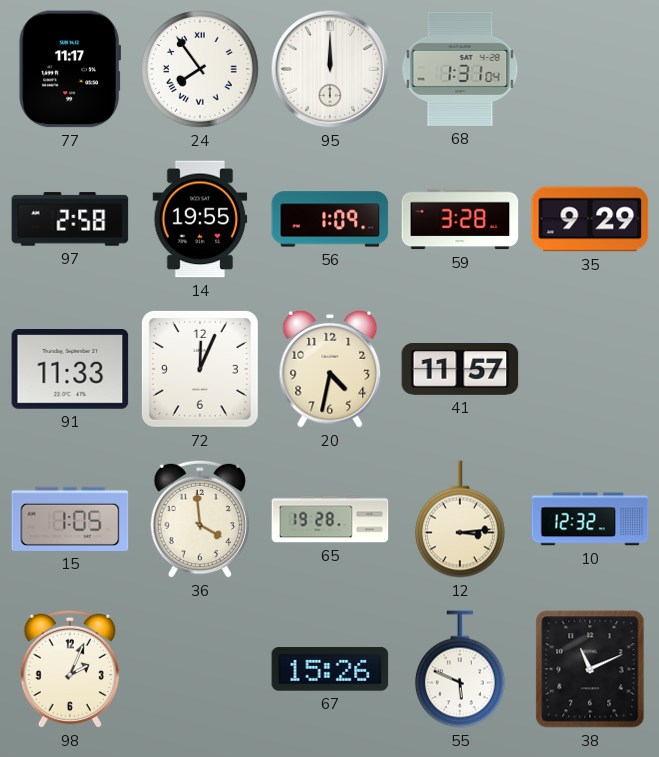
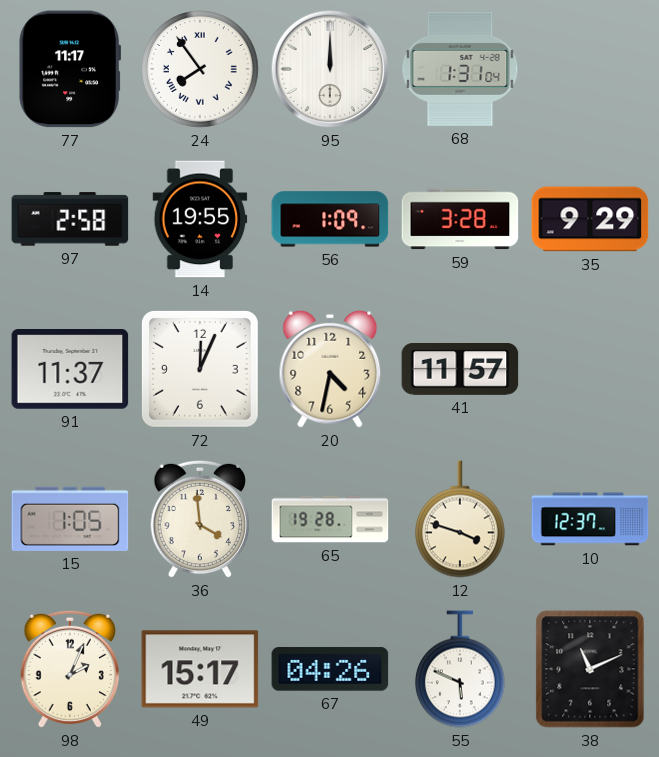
91: 11:33 -> 11:37 (70, 370)
12: 3:14 -> 3:48 (460, 519)
10: 12:32 -> 12:37 (590, 519)
49: none -> 15:17 (200, 669)
67: 15:26 -> 04:26 (330, 669)
